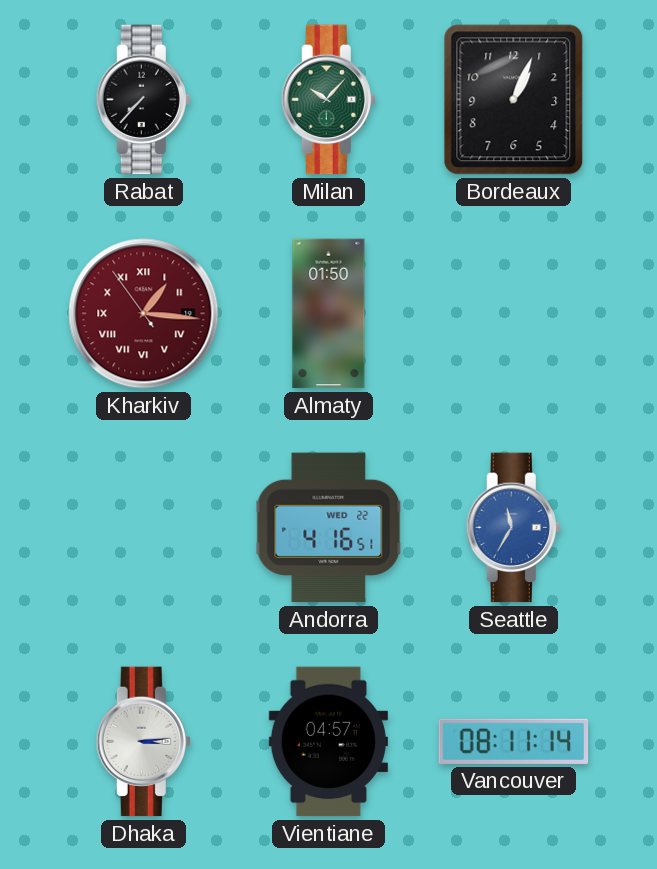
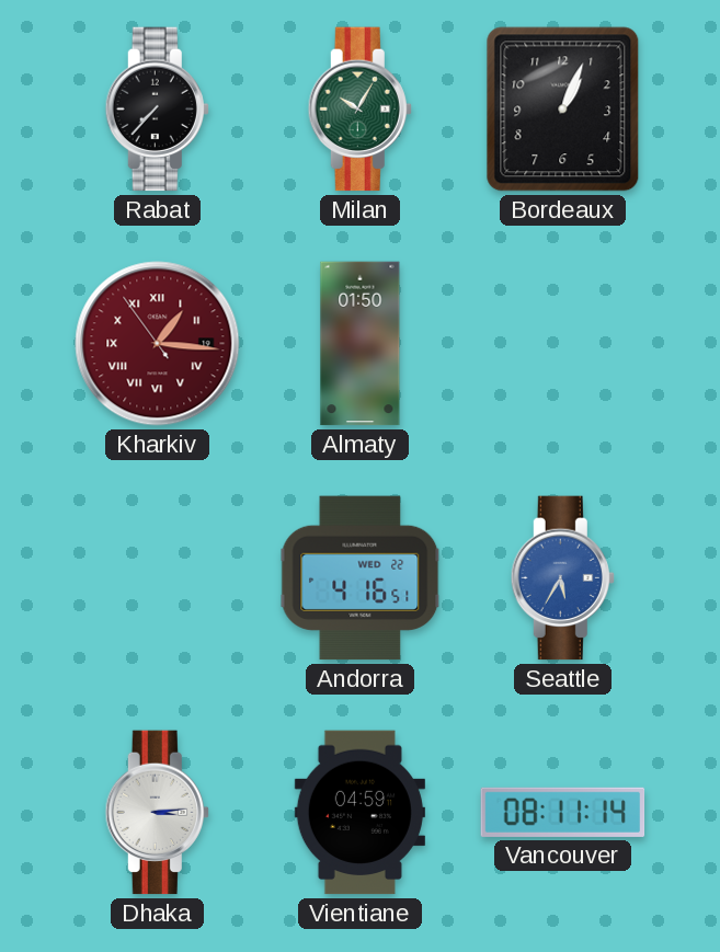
Milan: 10:07 -> 10:05 (359, 110)
Seattle: 11:35 -> 5:35 (562, 578)
Vientiane: 04:57 -> 04:59 (359, 813)
